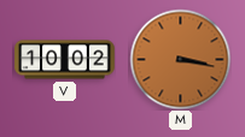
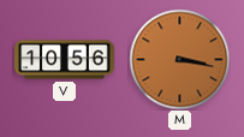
V: 10:02 -> 10:56 (65, 60)
